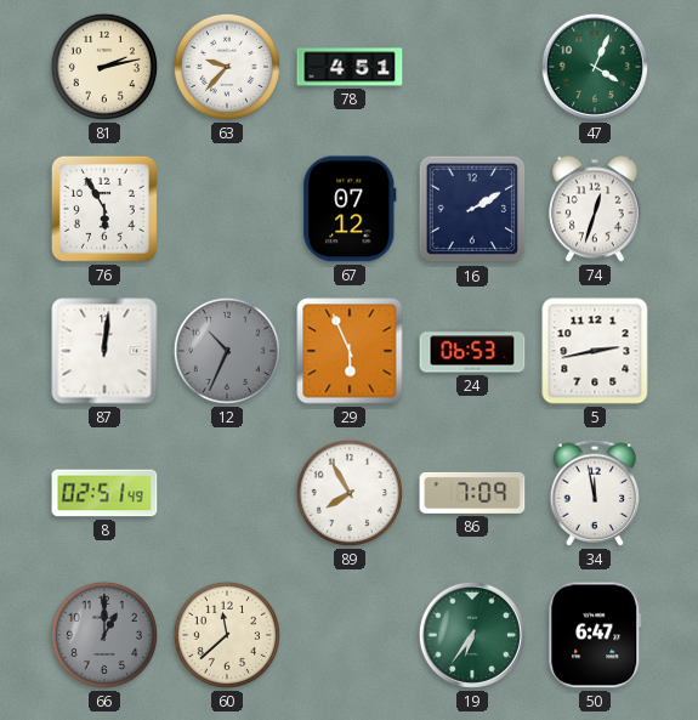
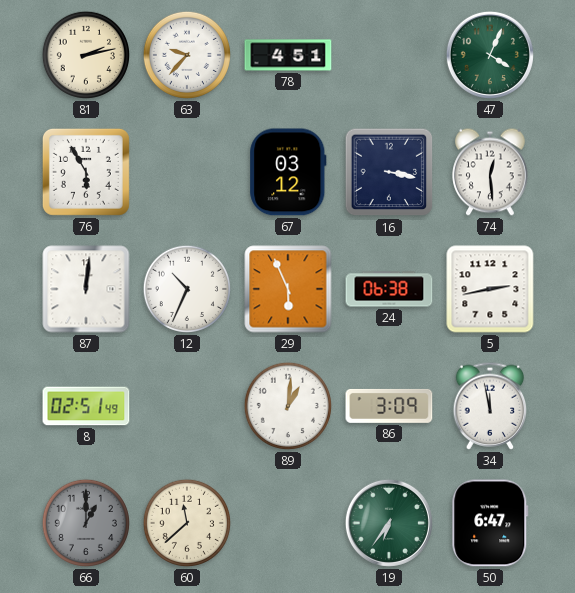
67: 07:12 -> 03:12 (288, 172)
16: 2:10 -> 3:17 (389, 172)
74: 12:33 -> 12:29 (490, 172)
12 dial: grey -> white (187, 289)
24: 06:53 -> 06:38 (389, 289)
89: 7:55 -> 1:01 (288, 406)
86: 7:09 -> 3:09 (389, 406)
